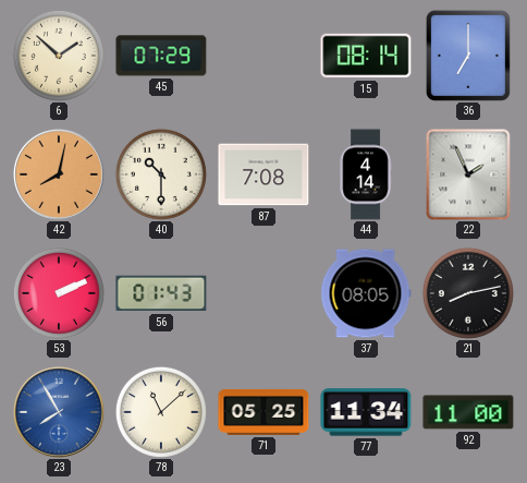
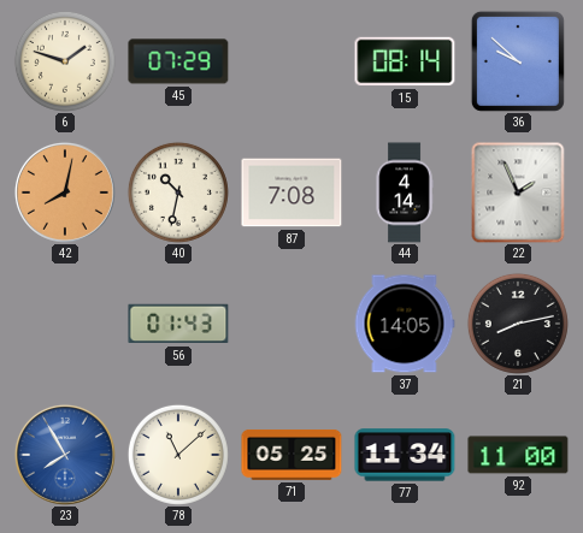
6: 1:52 -> 1:48 (65, 61)
36: 7:00 -> 9:52 (518, 61)
40: 10:30 -> 10:32 (178, 193)
53: 2:11 -> none (59, 293)
37: 08:05 -> 14:05 (405, 324)
